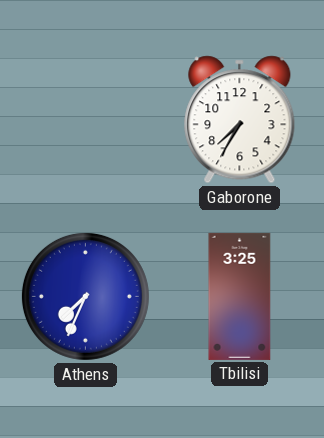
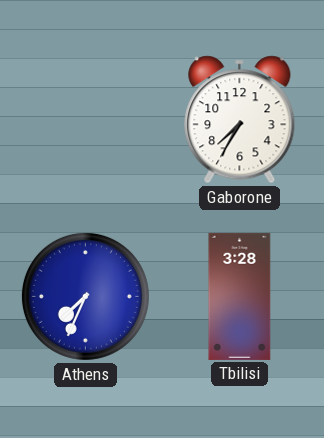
Tbilisi: 3:25 -> 3:28 (240, 296)
